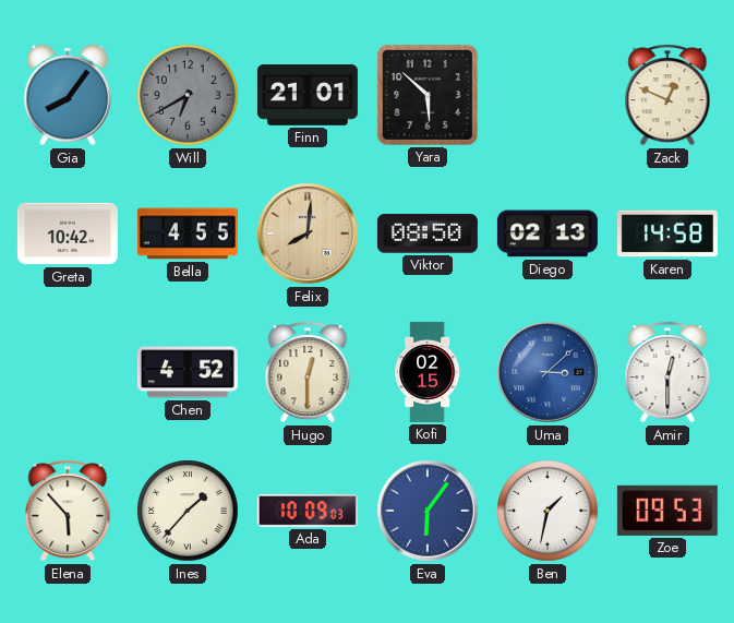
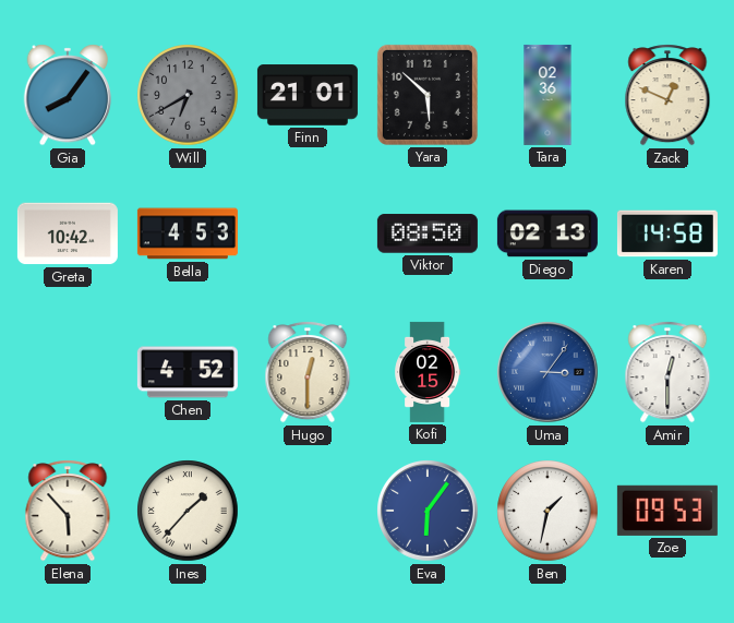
Tara: none -> 02:36 (548, 95)
Bella: 4:55 -> 4:53 (188, 233)
Felix: 8:01 -> none (309, 235)
Uma: 3:08 -> 3:06 (549, 373)
Ada: 10:09 -> none (308, 511)
